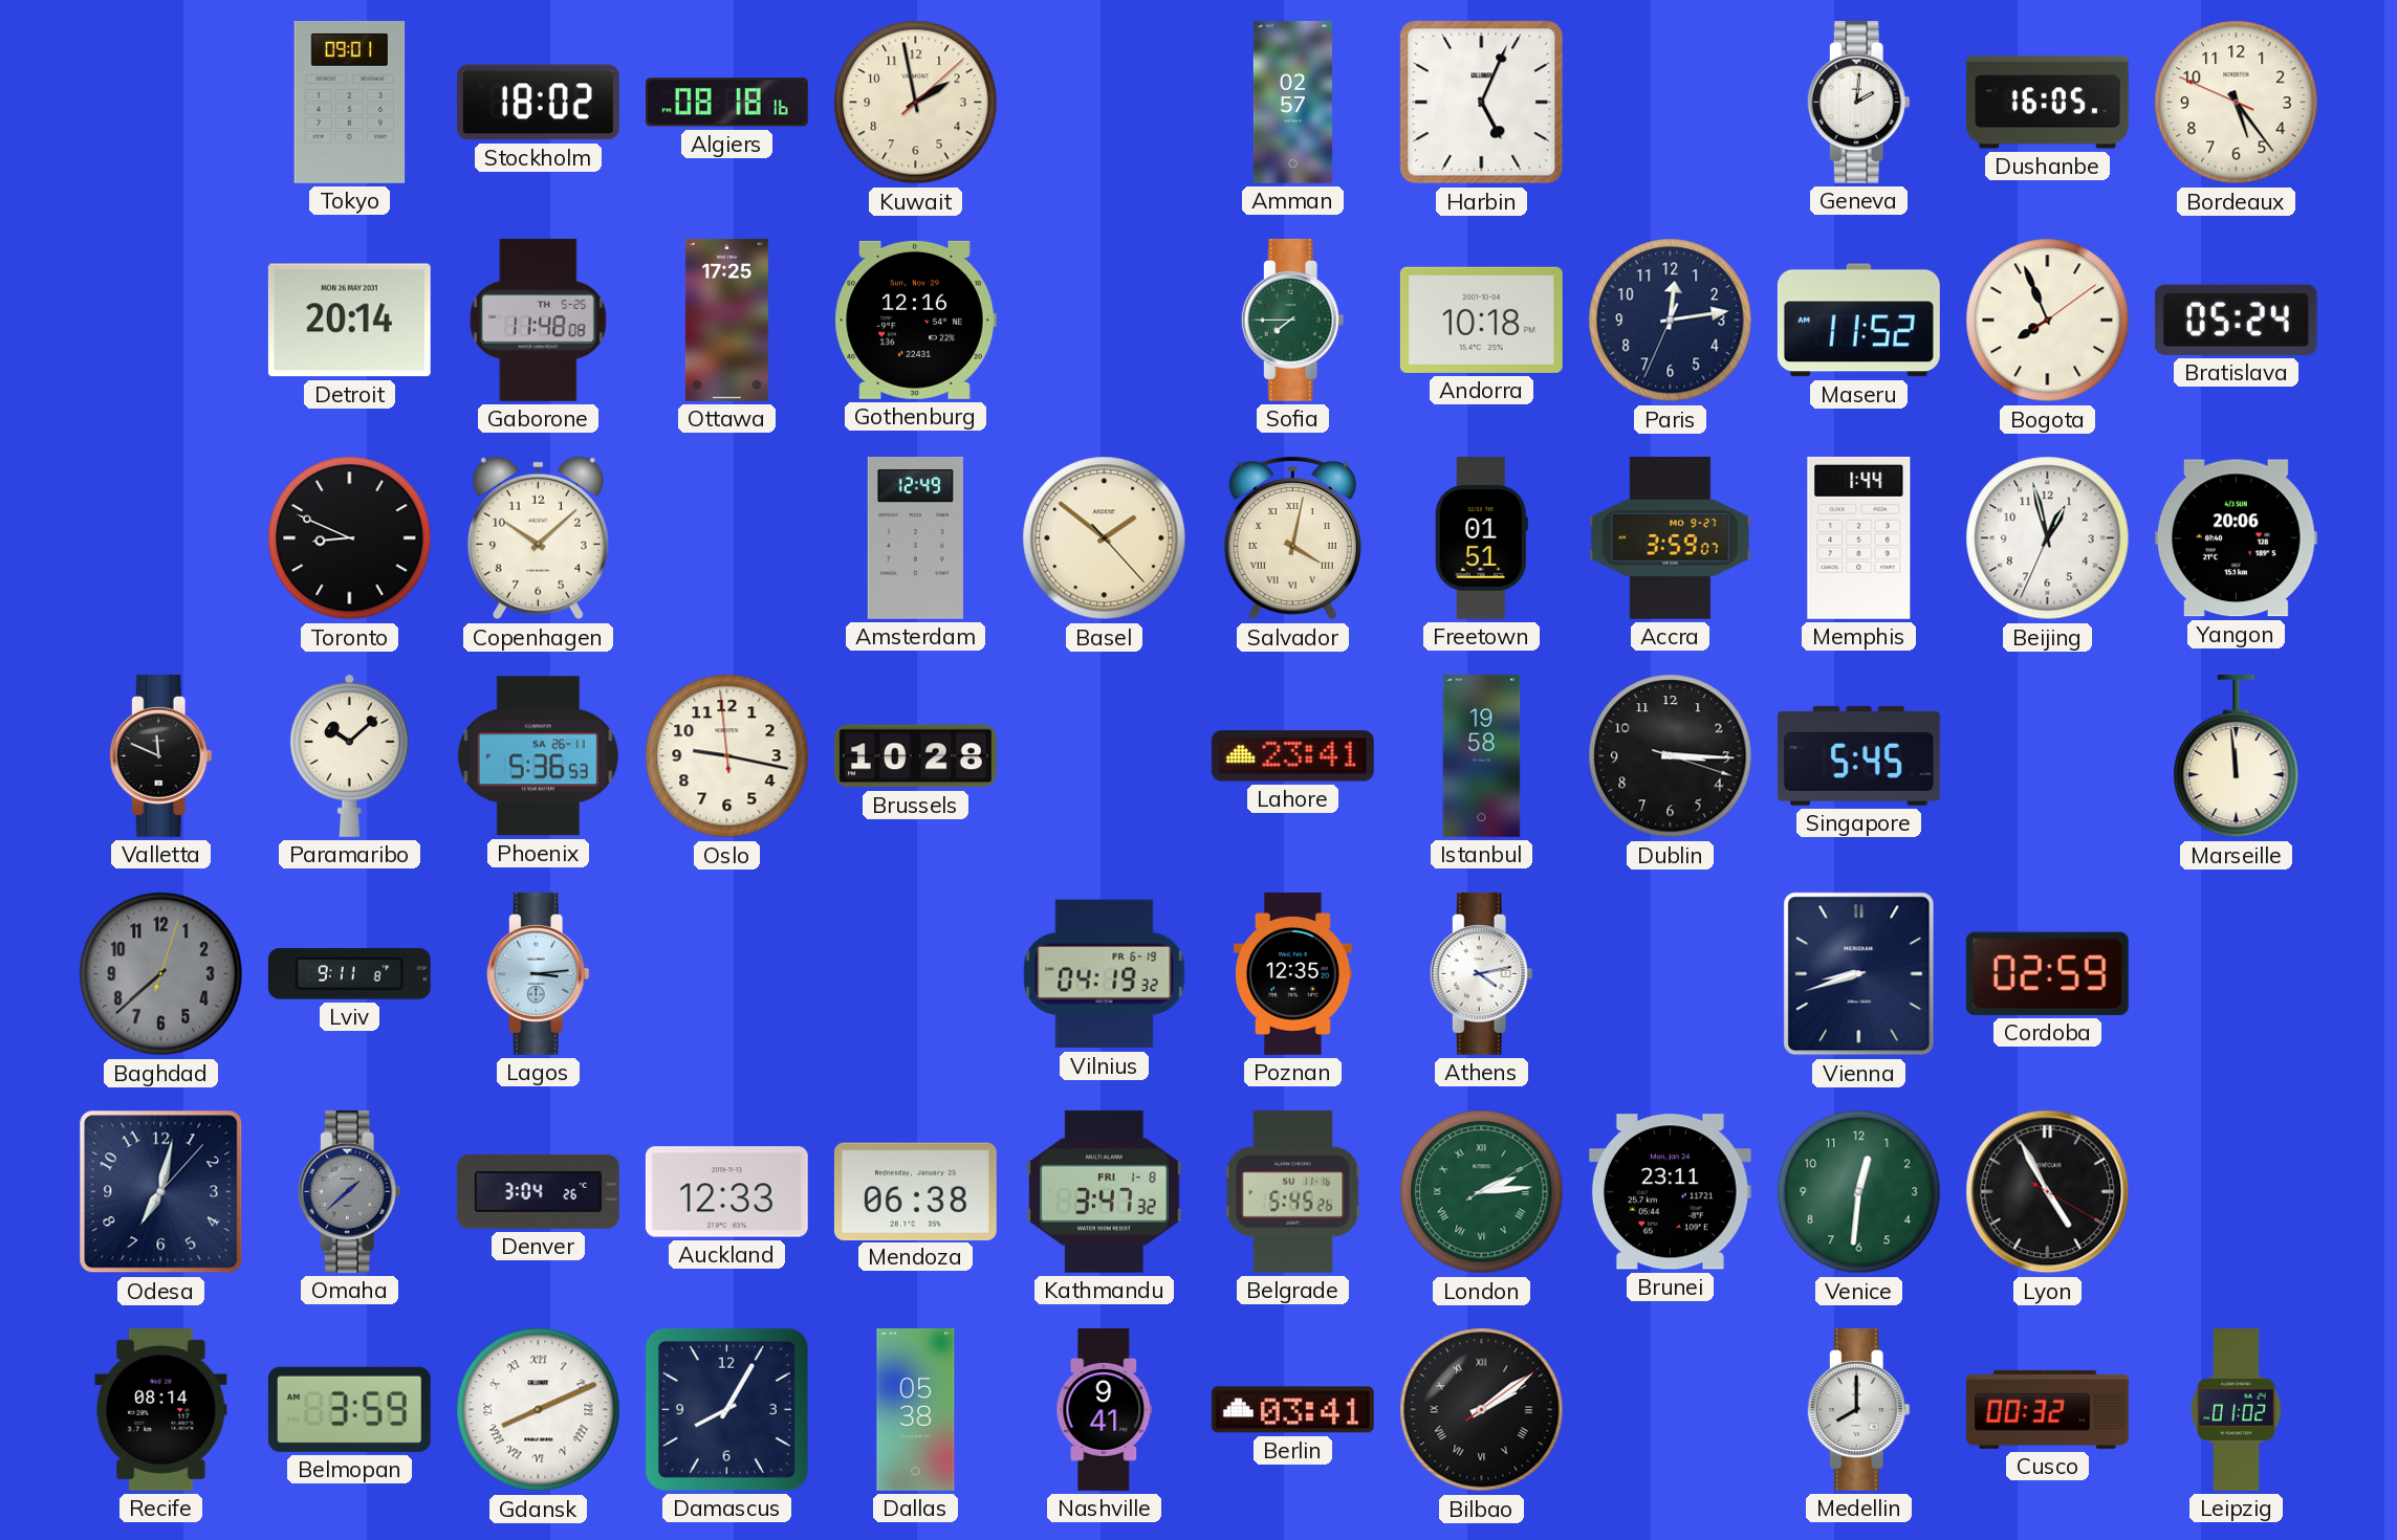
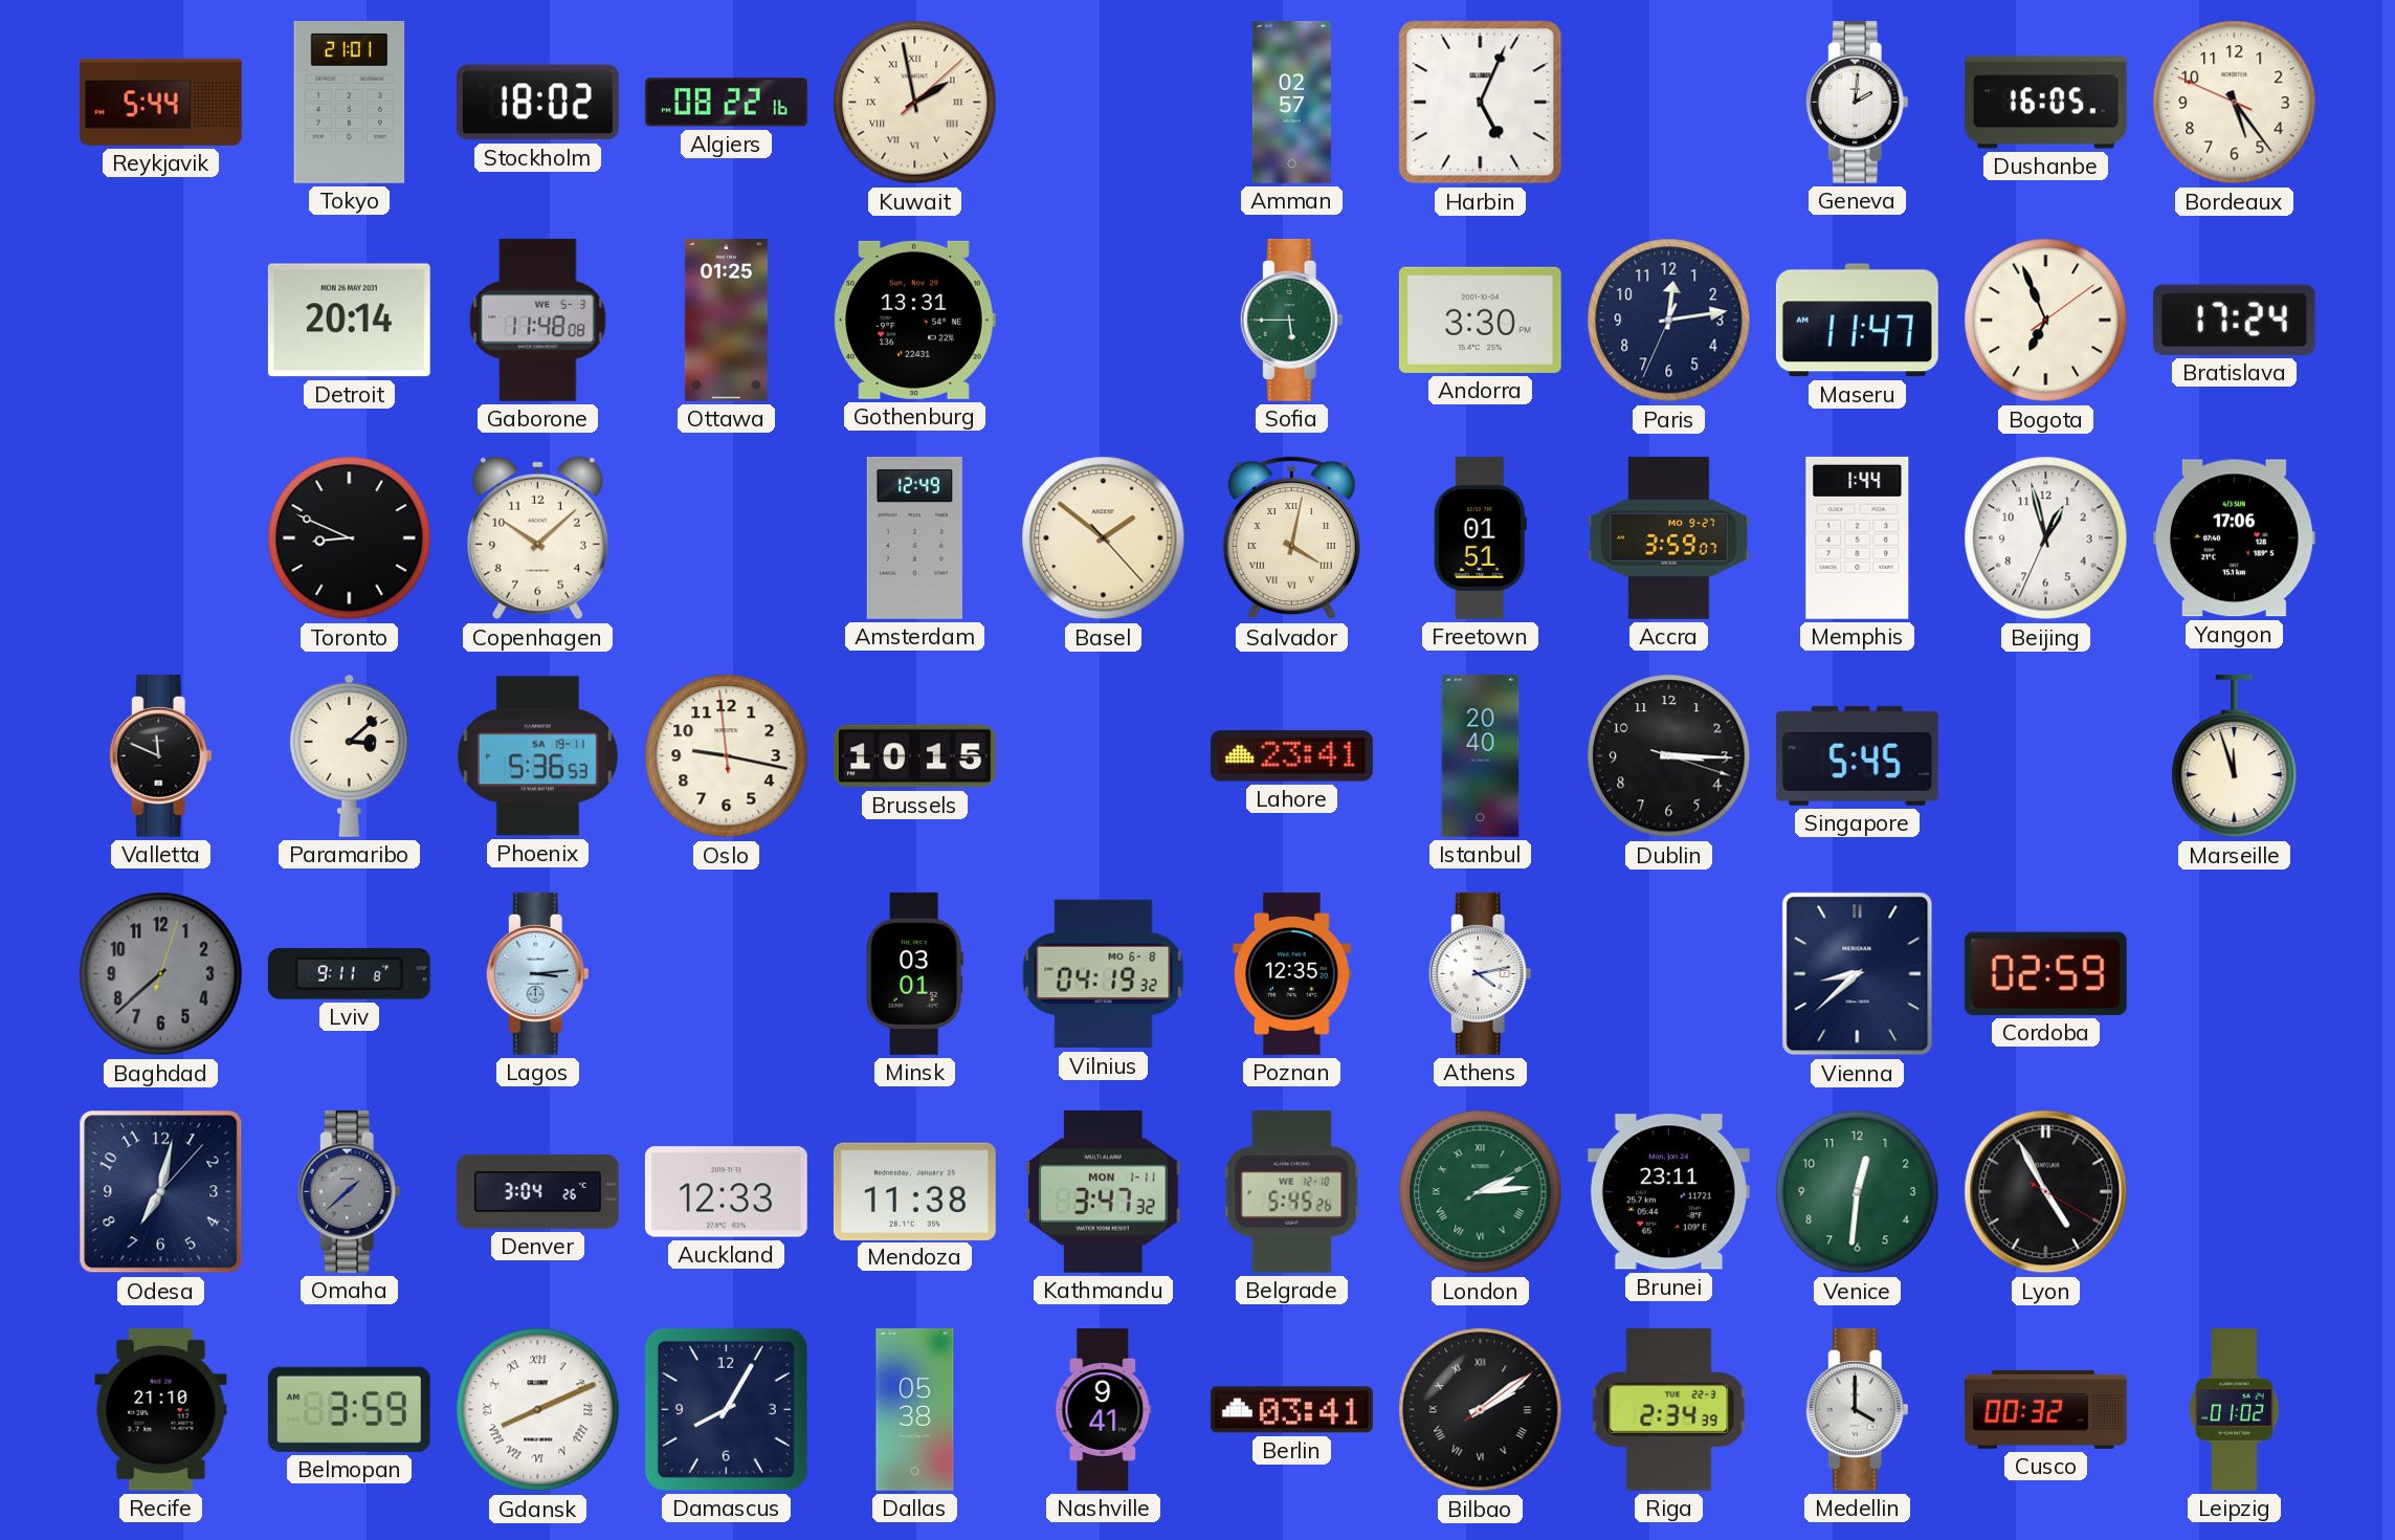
Reykjavik: none -> 5:44 (160, 102)
Tokyo: 09:01 -> 21:01 (350, 102)
Algiers: 08:18 -> 08:22 (726, 103)
Kuwait numerals: Arabic -> Roman (915, 103)
Gaborone date: TH 5-25 -> WE 5-3 (538, 320)
Ottawa: 17:25 -> 01:25 (726, 320)
Gothenburg: 12:16 -> 13:31 (914, 320)
Sofia: 7:45 -> 5:45 (1291, 320)
Andorra: 10:18 -> 3:30 (1480, 320)
Maseru: 11:52 -> 11:47 (1857, 321)
Bogota: 7:56 -> 6:56 (2046, 321)
Bratislava: 05:24 -> 17:24 (2234, 320)
Yangon: 20:06 -> 17:06 (2234, 538)
Paramaribo: 10:08 -> 3:08 (350, 755)
Phoenix date: SA 26-11 -> SA 19-11 (537, 756)
Brussels: 10:28 -> 10:15 (914, 756)
Istanbul: 19:58 -> 20:40 (1481, 755)
Marseille: 11:59 -> 11:57 (2235, 756)
Minsk: none -> 03:01 (915, 973)
Vilnius date: FR 6-19 -> MO 6-8 (1104, 974)
Vienna: 8:42 -> 8:38 (1858, 974)
Mendoza: 06:38 -> 11:38 (914, 1191)
Kathmandu date: FRI 1-8 -> MON 1-11 (1104, 1191)
Belgrade date: SU 11-16 -> WE 12-10 (1292, 1191)
Recife: 08:14 -> 21:10 (161, 1409)
Riga: none -> 2:34 (1669, 1409)
Medellin: 8:00 -> 4:00 (1857, 1409)
